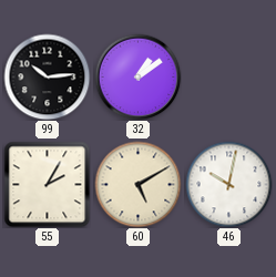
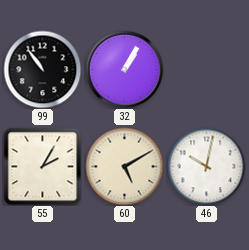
99: 10:14 -> 10:54 (42, 69)
32: 1:09 -> 1:05 (124, 69)
